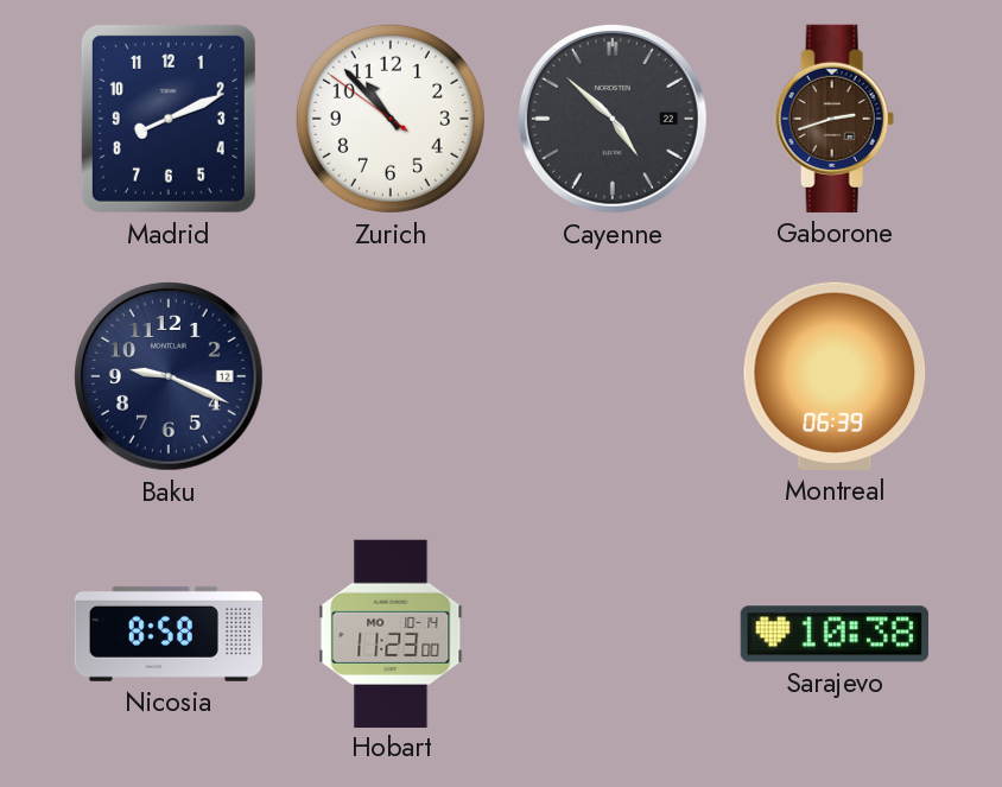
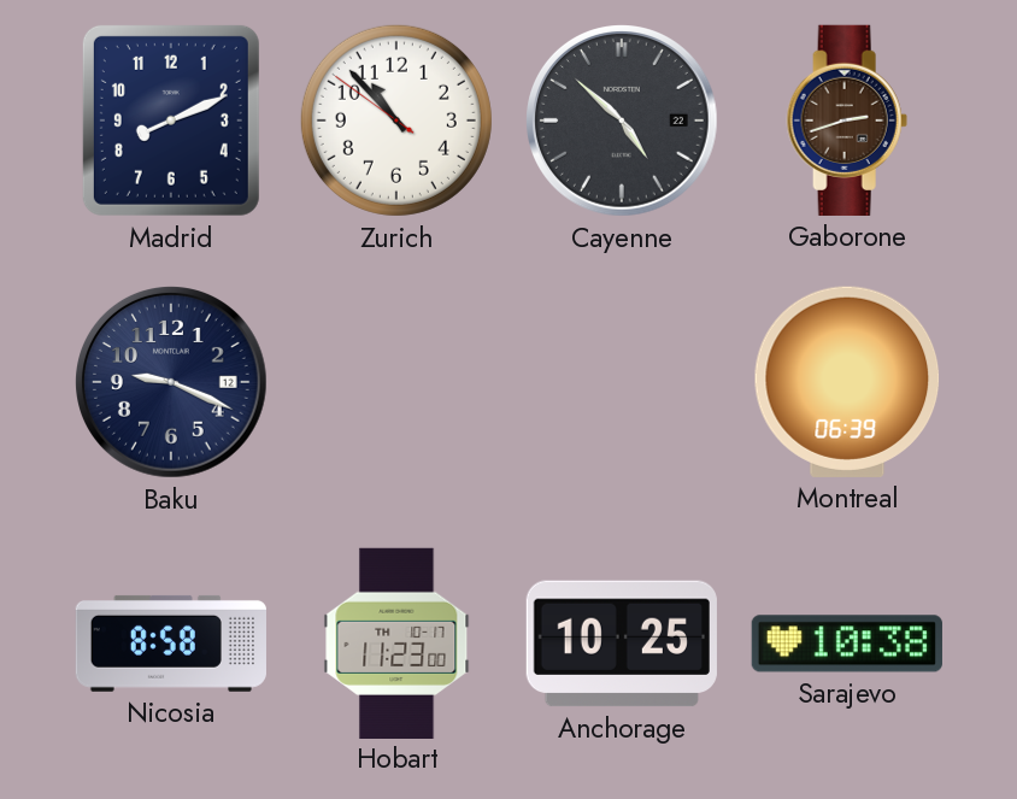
Hobart date: MO 10-14 -> TH 10-17 (396, 642)
Anchorage: none -> 10:25 (622, 644)
